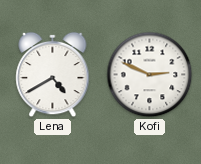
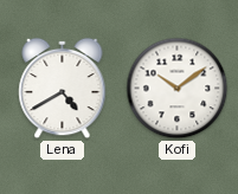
Kofi: 2:49 -> 10:09 (178, 89)
